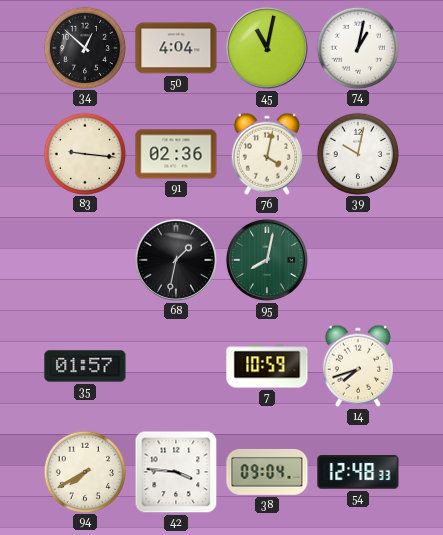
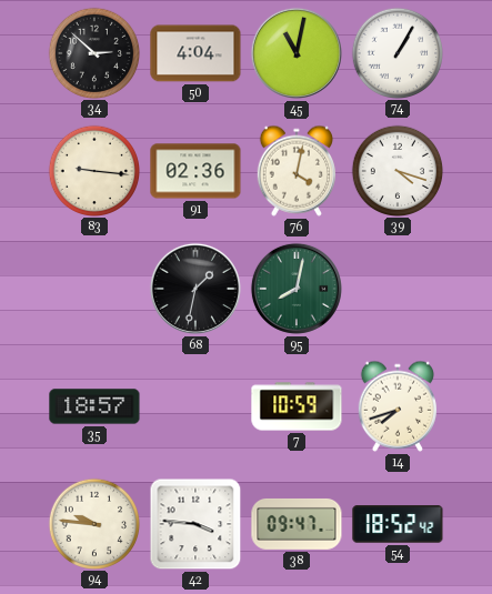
34: 12:52 -> 2:52 (93, 52)
74: 1:02 -> 1:05 (396, 52)
39: 10:02 -> 4:18 (396, 170)
35: 01:57 -> 18:57 (94, 406)
94: 7:40 -> 9:46 (93, 523)
38: 09:04 -> 09:47 (297, 524)
54: 12:48 -> 18:52 (398, 524)
